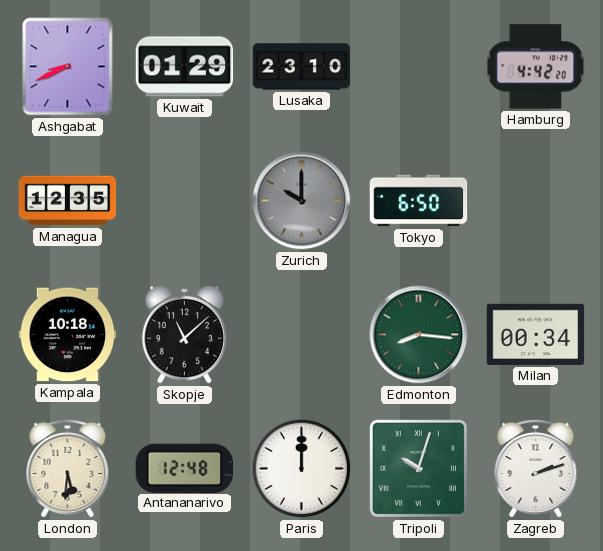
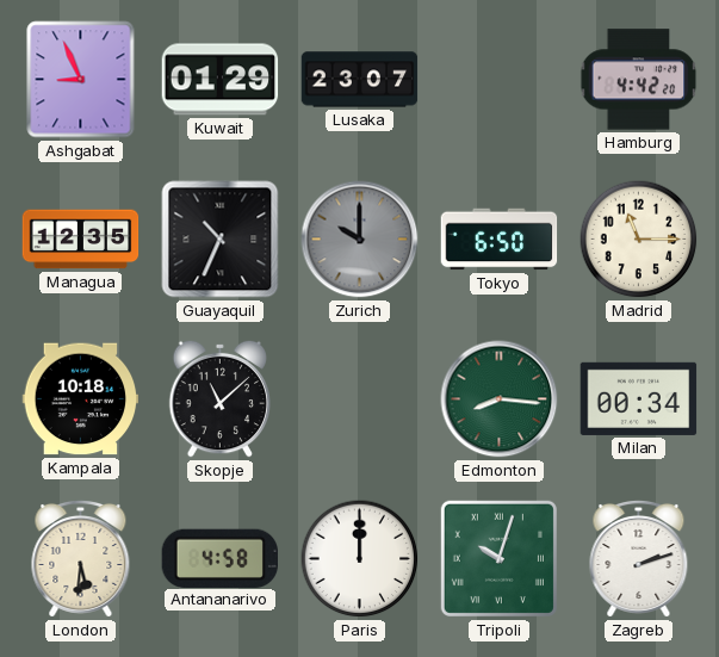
Ashgabat: 8:41 -> 8:56 (81, 80)
Lusaka: 23:10 -> 23:07 (360, 80)
Guayaquil: none -> 10:34 (221, 240)
Madrid: none -> 11:15 (639, 240)
Antananarivo: 12:48 -> 4:58 (219, 558)
